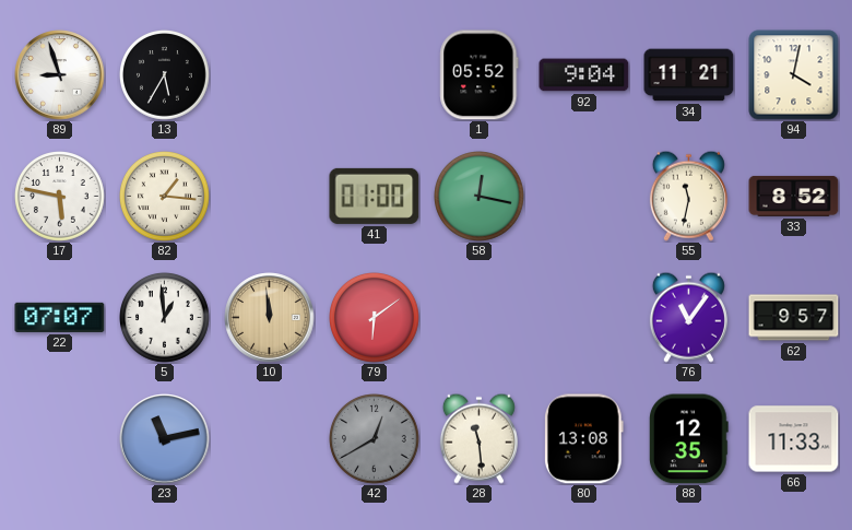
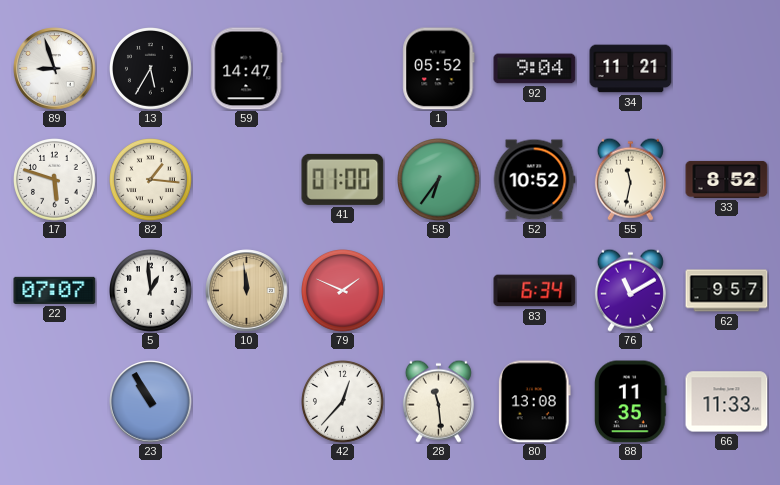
59: none -> 14:47 (246, 69)
94: 4:02 -> none (794, 75)
17: 5:47 -> 5:48 (55, 180)
58: 12:17 -> 6:36 (439, 180)
52: none -> 10:52 (534, 180)
79: 6:09 -> 1:49 (343, 291)
83: none -> 6:34 (535, 291)
76: 11:06 -> 11:10 (630, 290)
23: 11:13 -> 10:55 (151, 402)
42: 12:40 -> 12:37 (343, 402)
42 dial: grey -> white (343, 402)
88: 12:35 -> 11:35 (630, 402)
